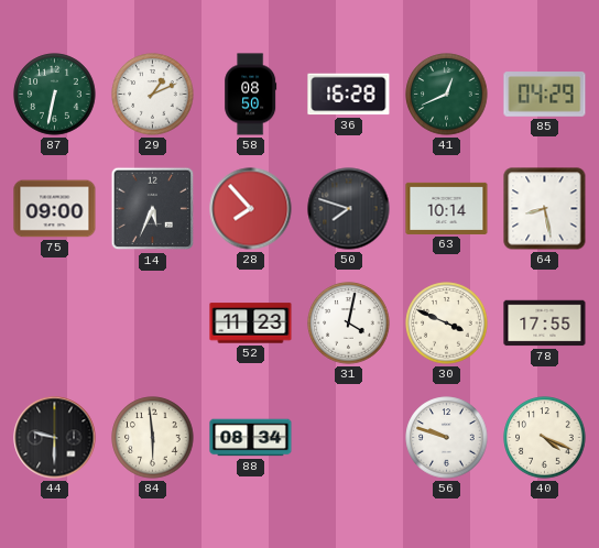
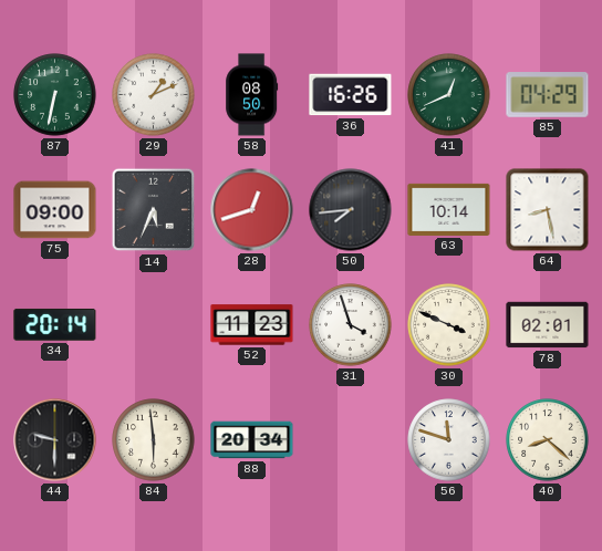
36: 16:28 -> 16:26 (351, 95)
28: 7:53 -> 12:42 (252, 210)
50: 7:48 -> 7:44 (351, 210)
34: none -> 20:14 (55, 325)
31: 4:02 -> 3:57 (351, 325)
78: 17:55 -> 02:01 (548, 325)
88: 08:34 -> 20:34 (252, 440)
56: 9:48 -> 11:48 (449, 440)
40: 4:19 -> 8:22 (548, 440)
